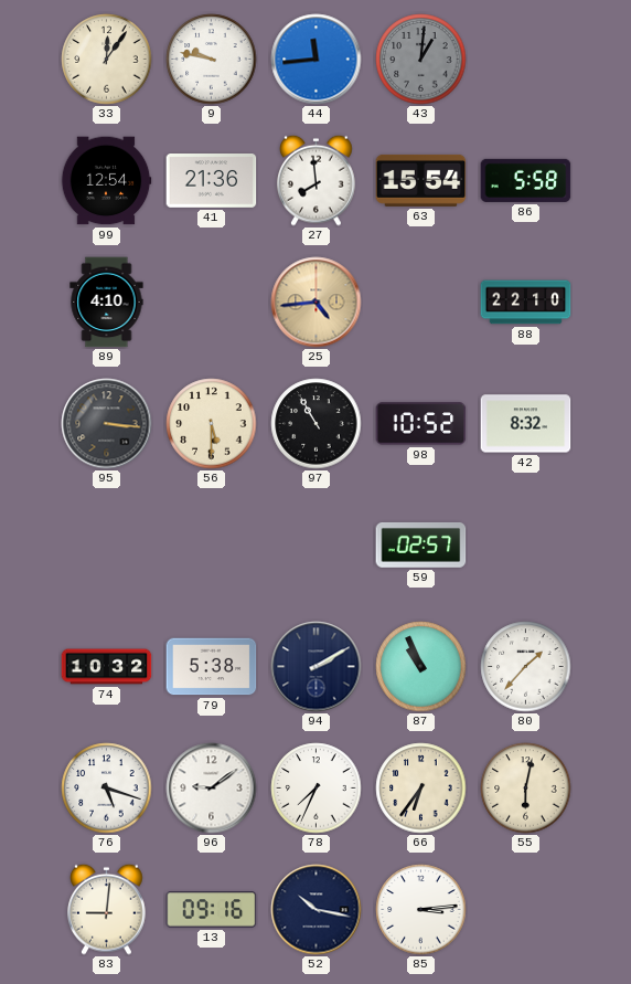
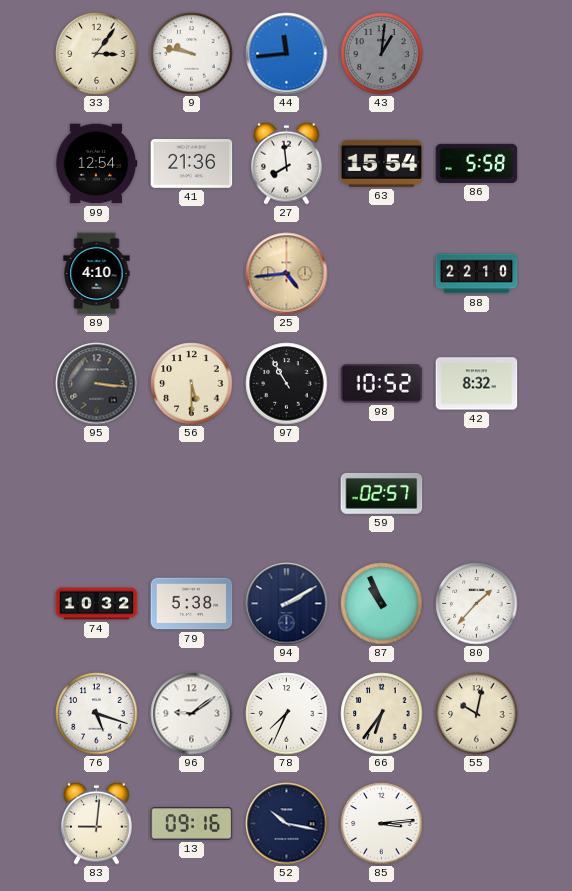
33: 12:06 -> 3:06 (97, 54)
55: 6:02 -> 10:02 (477, 714)
